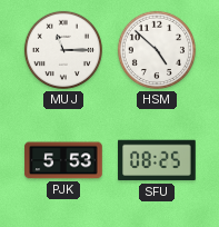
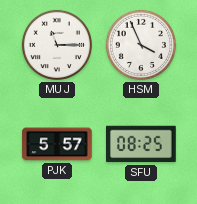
HSM: 4:52 -> 3:56 (141, 45)
PJK: 5:53 -> 5:57 (57, 144)
